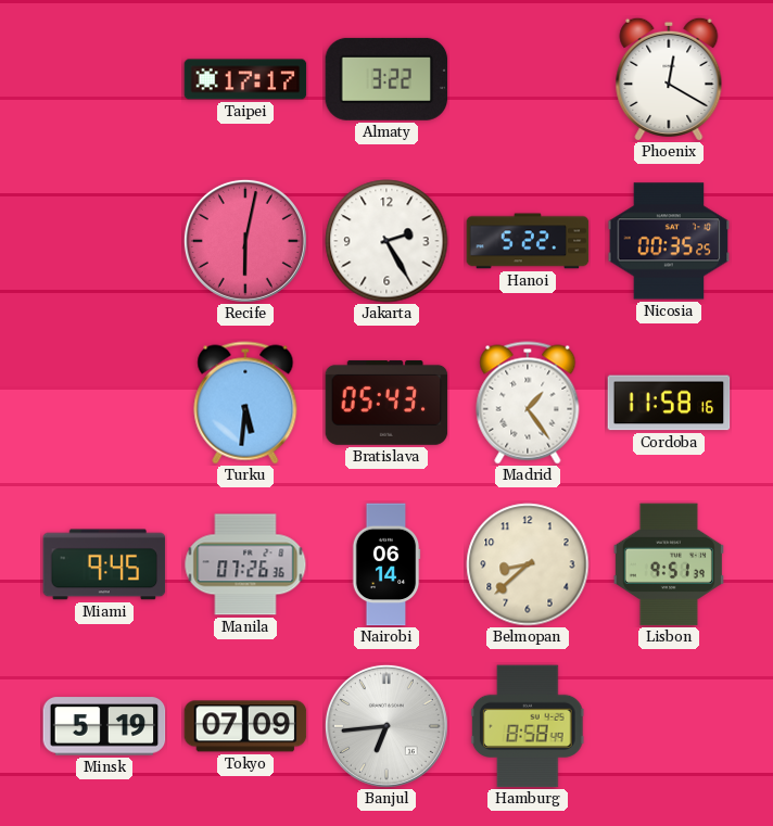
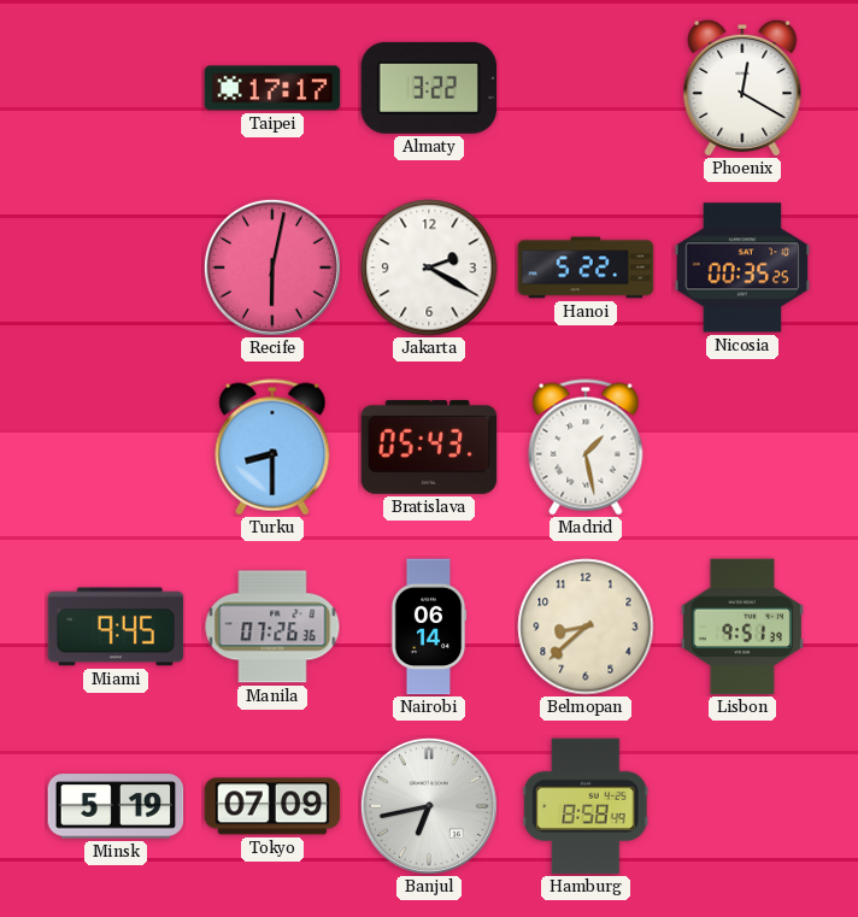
Jakarta: 2:25 -> 2:20 (429, 268)
Turku: 5:31 -> 8:30 (272, 447)
Madrid: 1:24 -> 1:28 (586, 447)
Cordoba: 11:58 -> none (669, 403)
Banjul: 6:44 -> 6:43 (429, 806)
